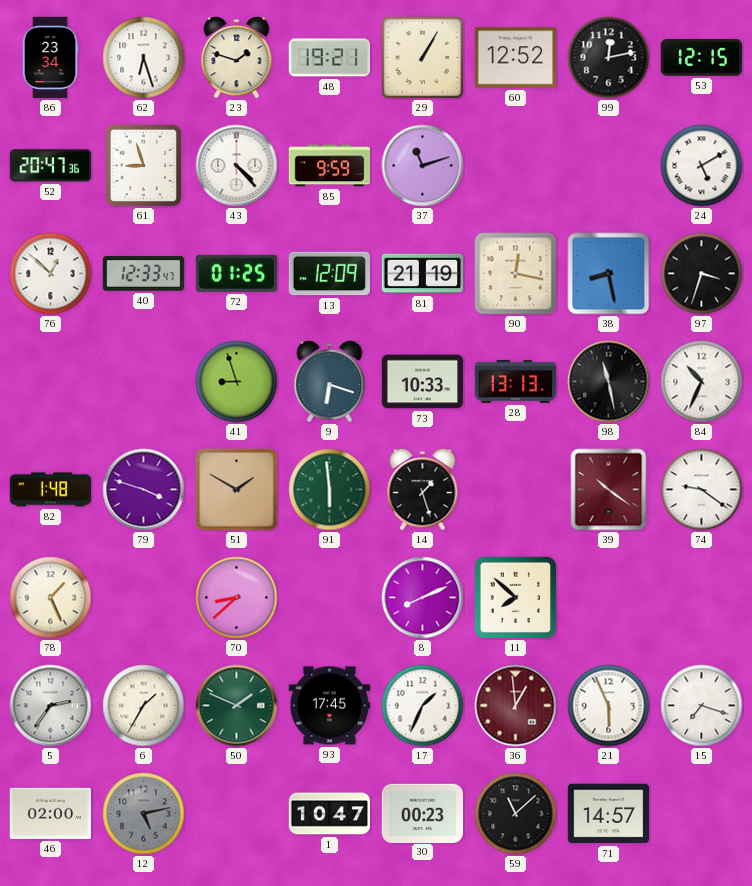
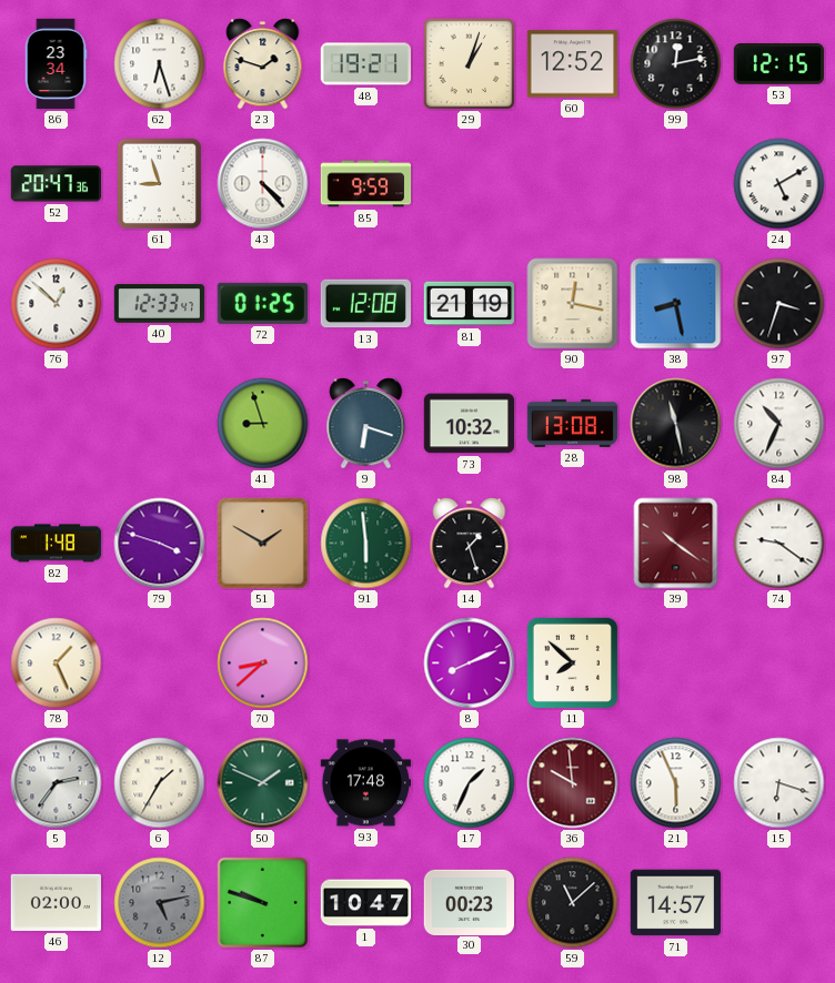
29: 1:05 -> 1:03 (470, 64)
37: 11:12 -> none (423, 166)
13: 12:09 -> 12:08 (365, 304)
73: 10:33 -> 10:32 (470, 424)
28: 13:13 -> 13:08 (573, 423)
93: 17:45 -> 17:48 (365, 783)
36: 12:59 -> 9:59 (573, 783)
15: 7:18 -> 6:18 (779, 783)
87: none -> 9:48 (262, 902)
